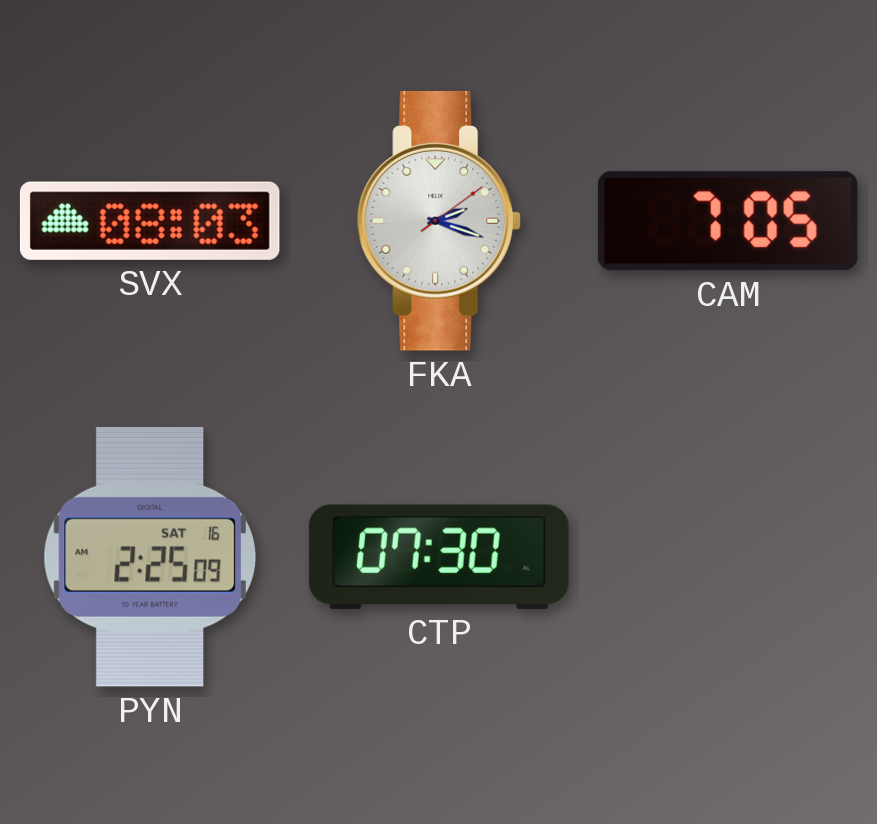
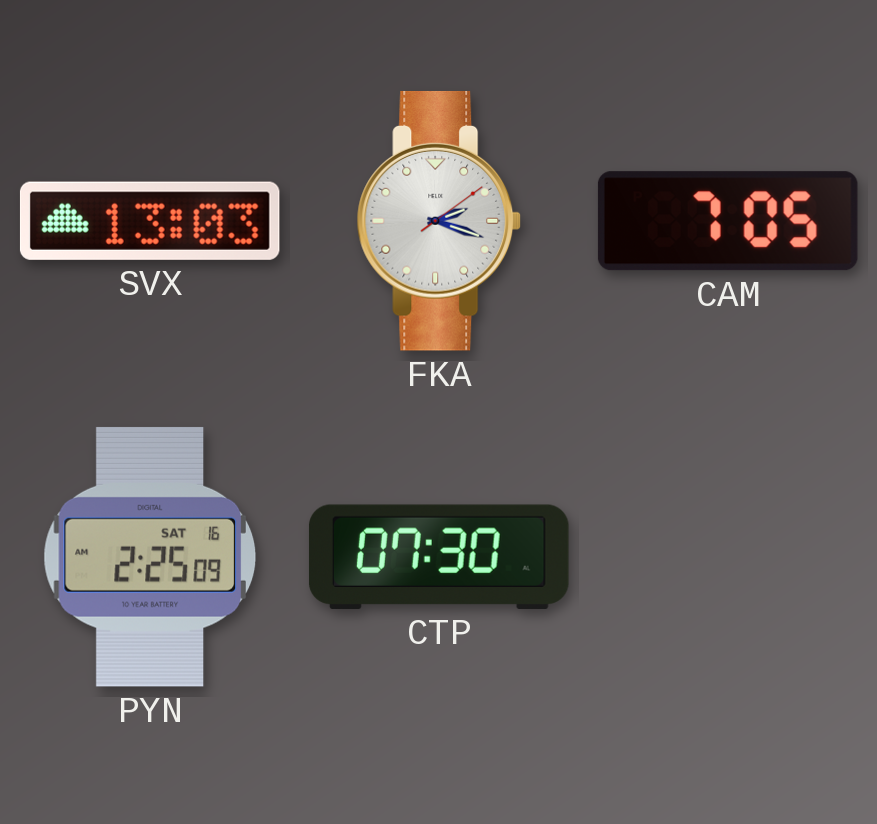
SVX: 08:03 -> 13:03 (150, 221)
